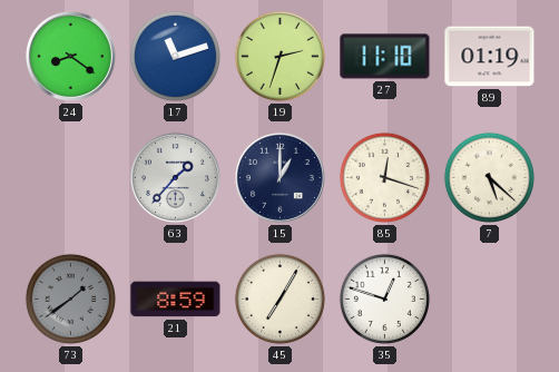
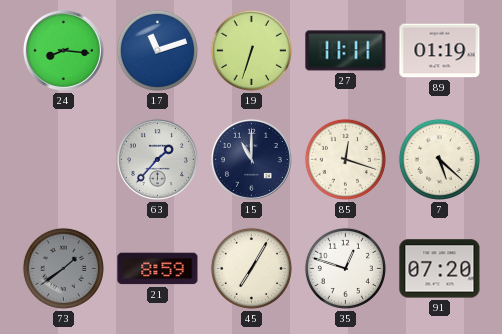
24: 8:21 -> 8:16 (63, 50)
19: 2:33 -> 6:33 (251, 50)
27: 11:10 -> 11:11 (346, 51)
15: 1:00 -> 11:00 (251, 159)
91: none -> 07:20 (440, 269)
